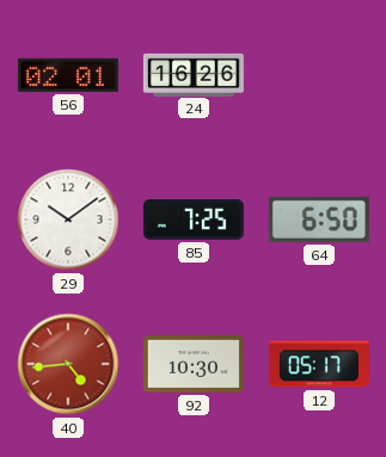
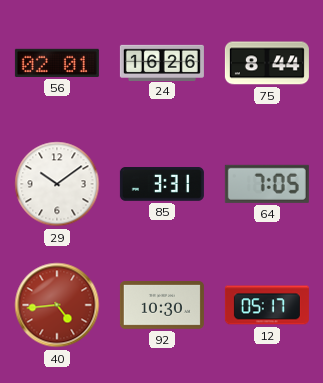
75: none -> 8:44 (267, 63)
85: 7:25 -> 3:31 (162, 185)
64: 6:50 -> 7:05 (267, 184)
